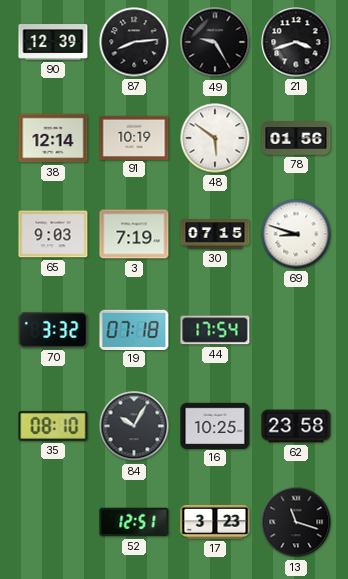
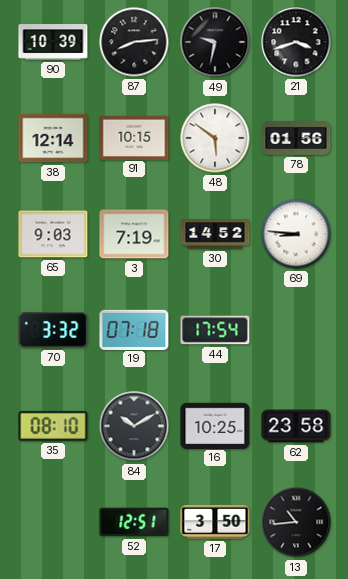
90: 12:39 -> 10:39 (53, 43)
49: 9:25 -> 9:32 (215, 42)
91: 10:19 -> 10:15 (134, 137)
30: 07:15 -> 14:52 (215, 234)
69: 8:48 -> 8:46 (296, 234)
84: 10:05 -> 10:10 (134, 426)
17: 3:23 -> 3:50 (215, 522)
13: 11:18 -> 10:44 (296, 522)
